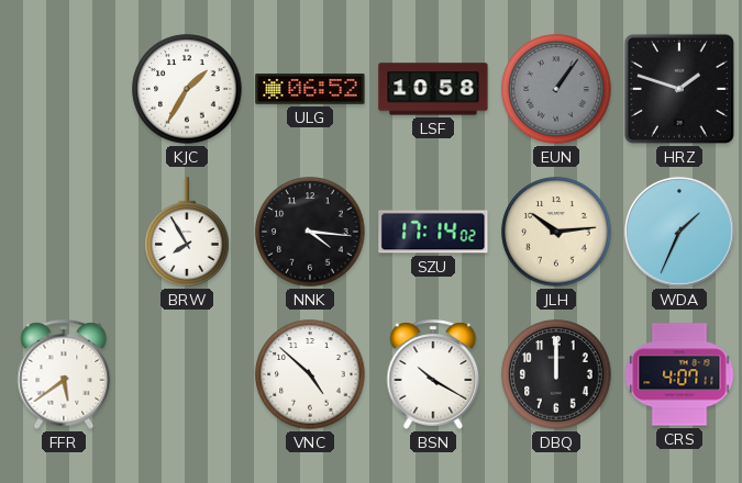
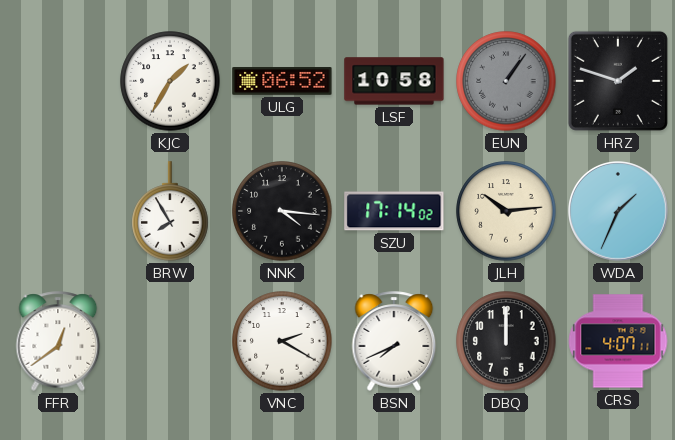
FFR: 5:39 -> 12:39 (58, 341)
VNC: 4:52 -> 2:20 (282, 341)
BSN: 10:20 -> 7:41 (394, 341)
